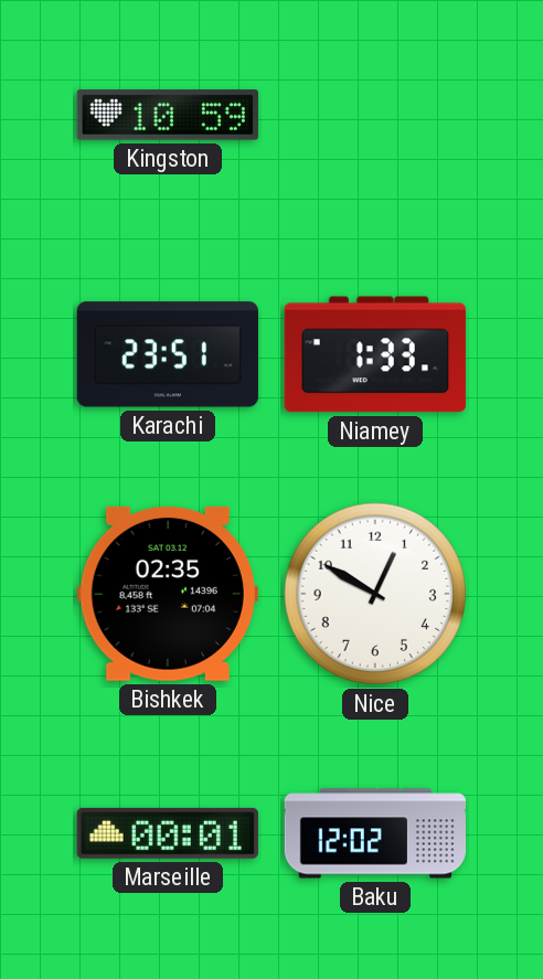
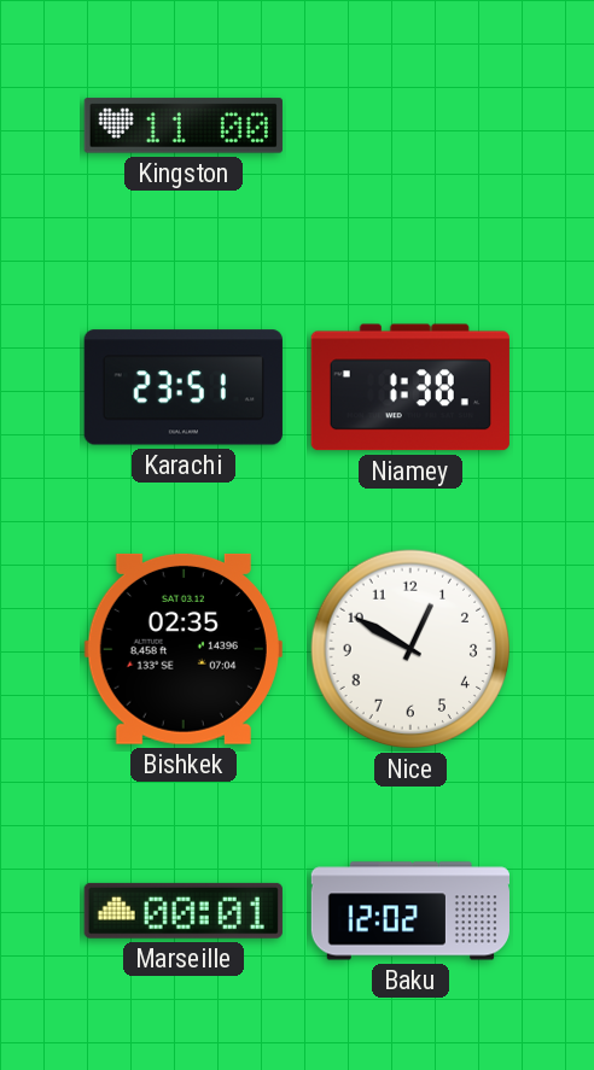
Kingston: 10:59 -> 11:00 (184, 125)
Niamey: 1:33 -> 1:38 (410, 387)
